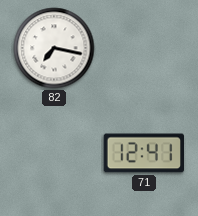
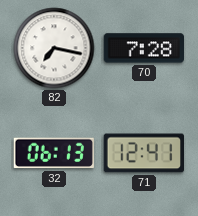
70: none -> 7:28 (143, 48)
32: none -> 06:13 (54, 153)
